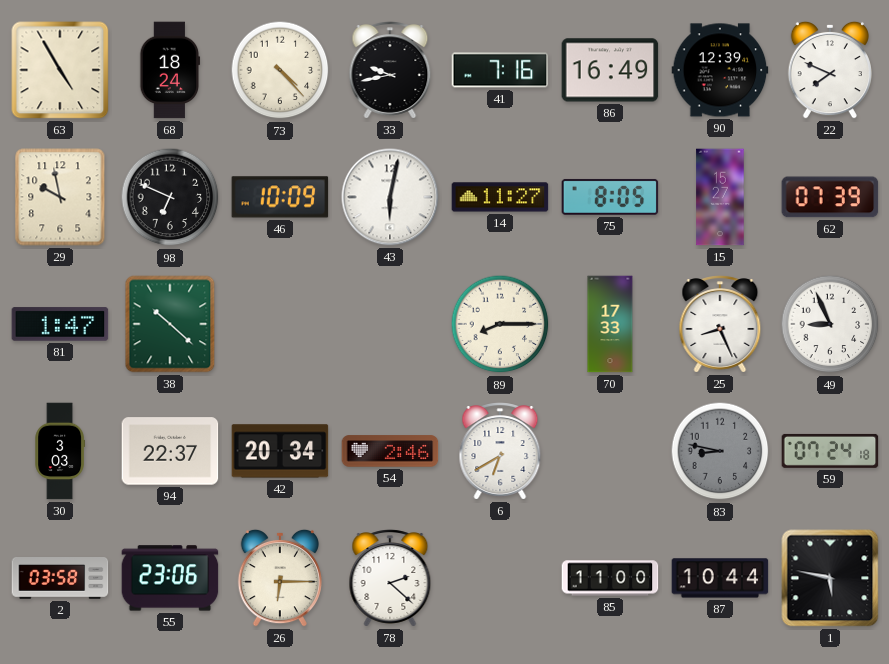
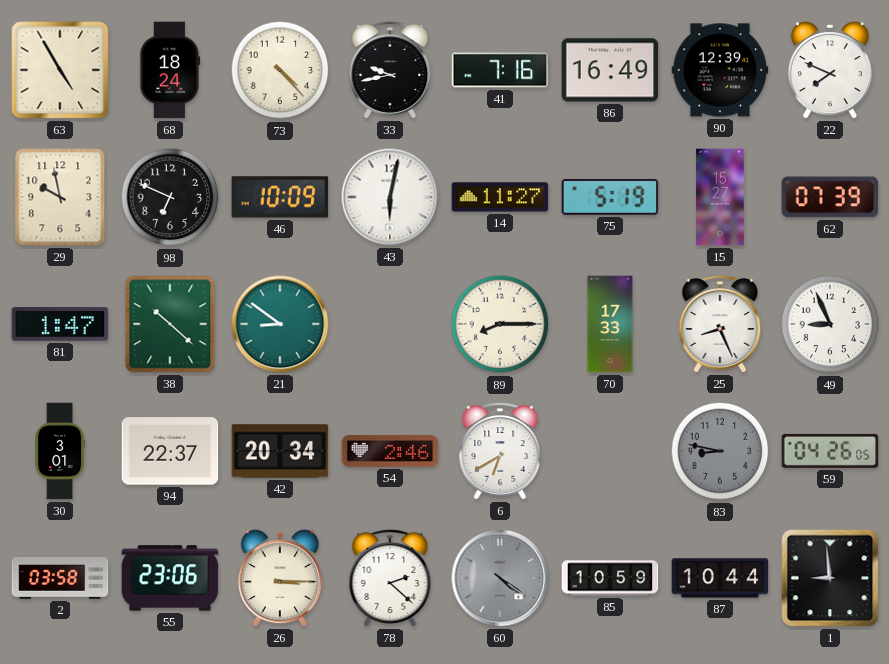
75: 8:05 -> 5:19 (610, 197)
21: none -> 8:51 (280, 324)
30: 3:03 -> 3:01 (60, 451)
59: 07:24 -> 04:26 (830, 451)
26: 6:15 -> 3:15 (280, 578)
60: none -> 4:21 (500, 578)
85: 11:00 -> 10:59 (610, 578)
1: 5:47 -> 8:59 (830, 578)
